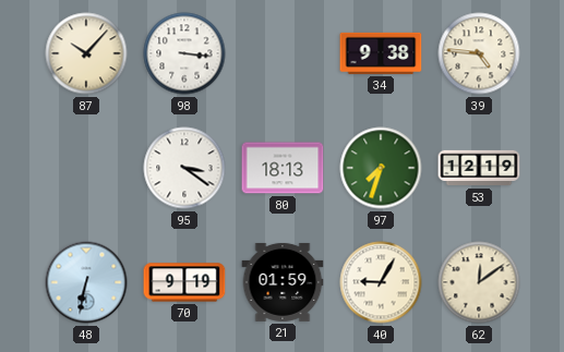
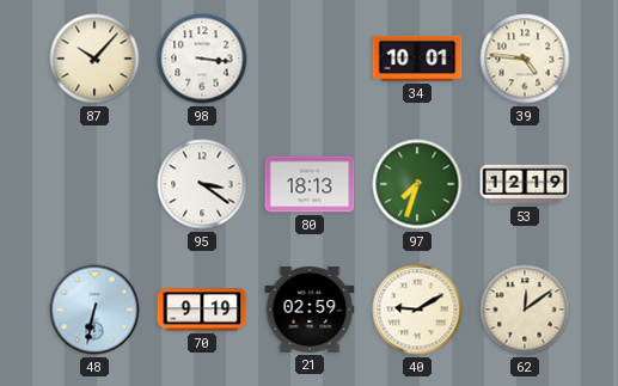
34: 9:38 -> 10:01 (417, 59)
21: 01:59 -> 02:59 (310, 310)
40: 9:05 -> 9:10 (417, 310)
